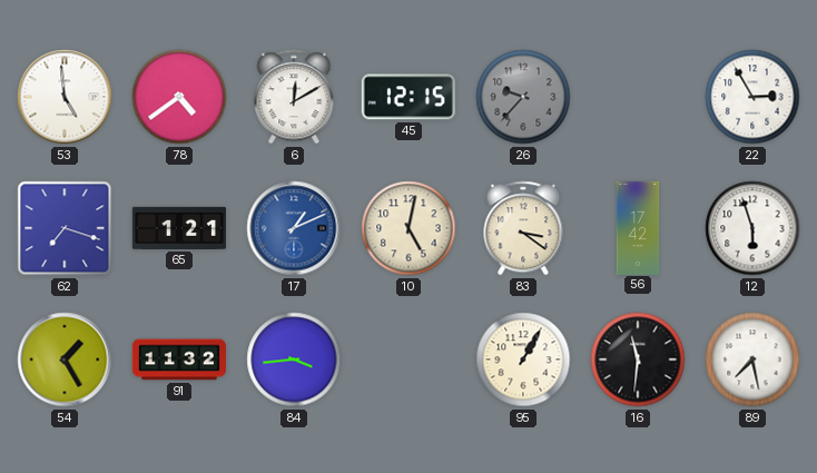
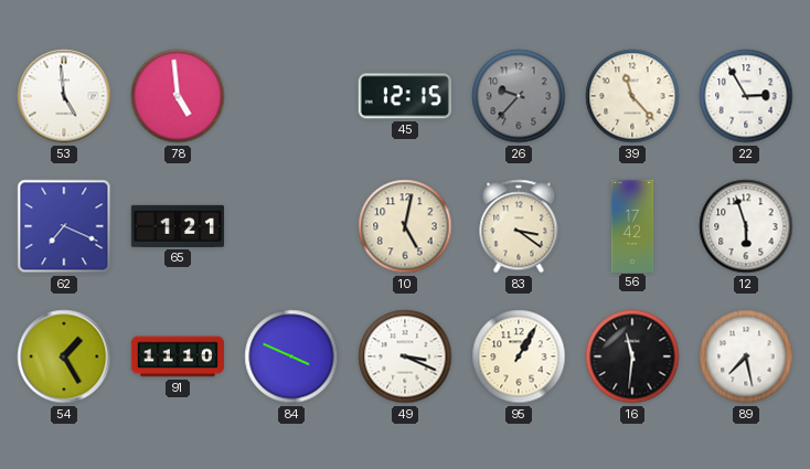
78: 4:39 -> 4:59 (178, 96)
6: 12:10 -> none (294, 97)
39: none -> 11:23 (632, 96)
62: 7:18 -> 7:19 (64, 226)
17: 1:11 -> none (294, 228)
91: 11:32 -> 11:10 (178, 356)
84: 3:44 -> 3:49 (291, 356)
49: none -> 3:19 (405, 356)
